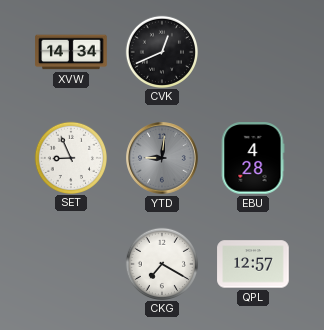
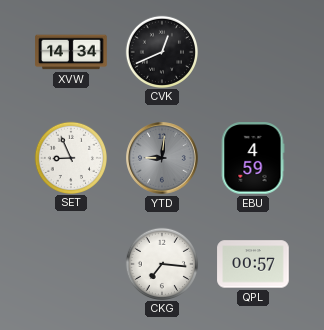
EBU: 4:28 -> 4:59 (253, 158)
CKG: 7:20 -> 7:16 (161, 263)
QPL: 12:57 -> 00:57 (253, 264)
